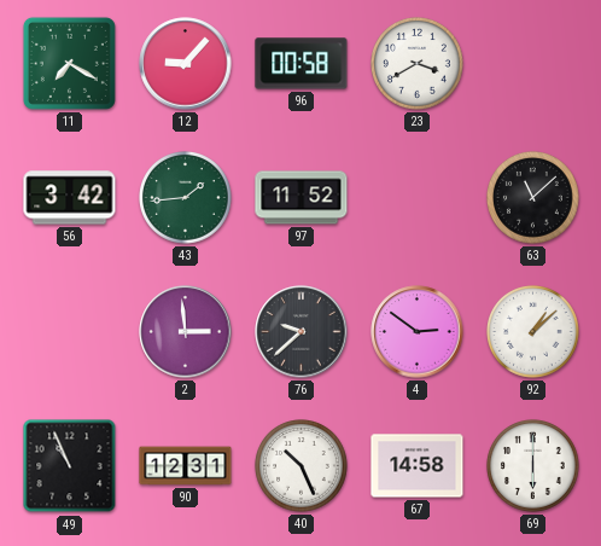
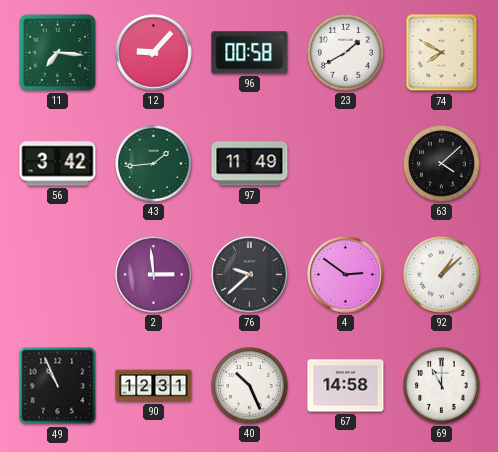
11: 7:20 -> 7:16 (57, 52)
23: 3:40 -> 1:40 (346, 53)
74: none -> 7:50 (442, 53)
97: 11:52 -> 11:49 (250, 164)
63: 11:08 -> 4:08 (442, 164)
69: 6:00 -> 11:00 (442, 386)
